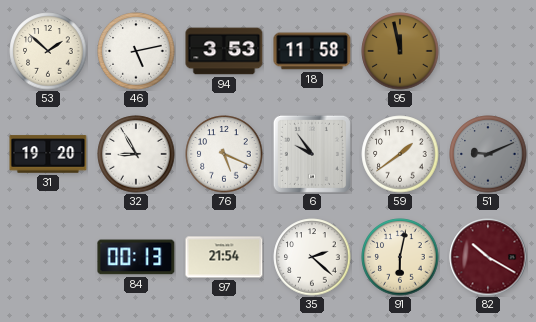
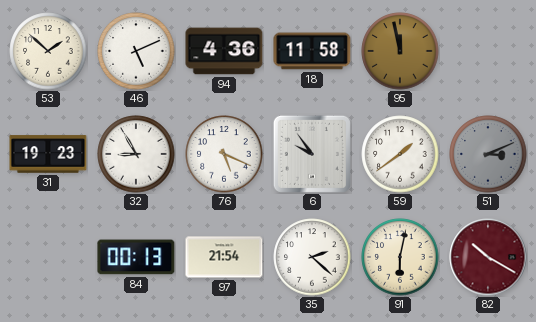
46: 5:13 -> 5:11 (136, 51)
94: 3:53 -> 4:36 (224, 51)
31: 19:20 -> 19:23 (48, 154)
51: 9:11 -> 3:11 (488, 154)
